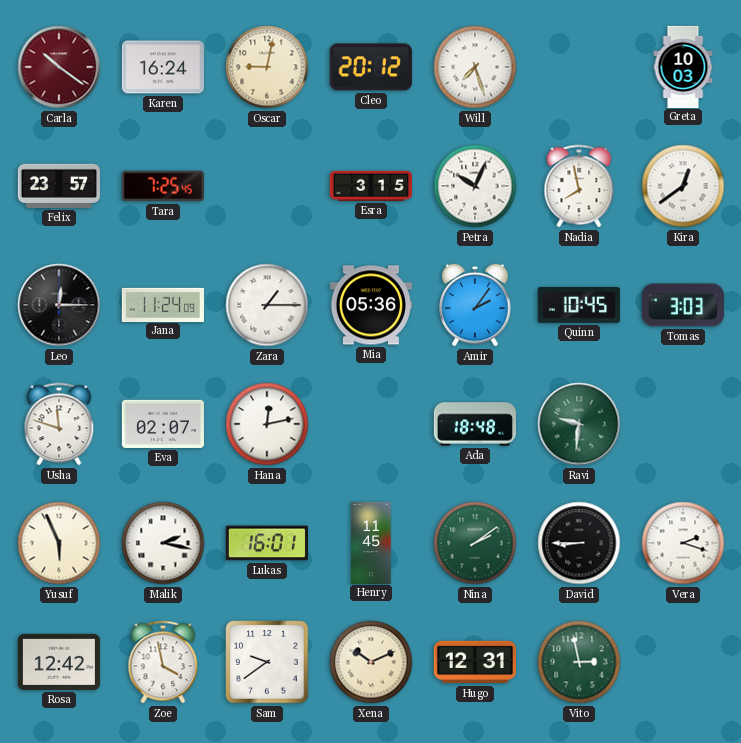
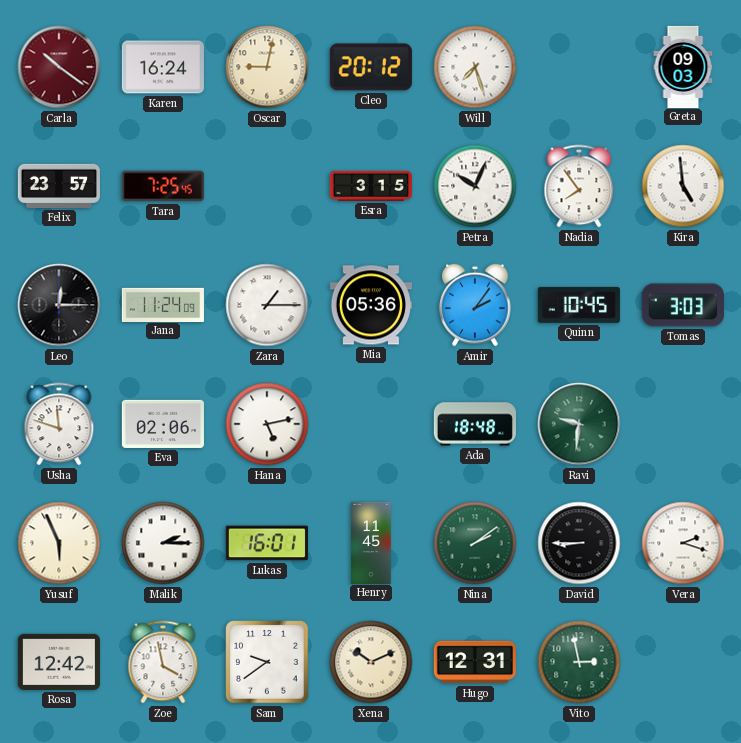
Greta: 10:03 -> 09:03 (683, 66)
Nadia: 7:58 -> 7:54 (579, 186)
Kira: 12:39 -> 4:59 (683, 186)
Eva: 02:07 -> 02:06 (163, 424)
Hana: 12:13 -> 5:13 (267, 424)
Malik: 2:17 -> 2:15 (163, 543)
